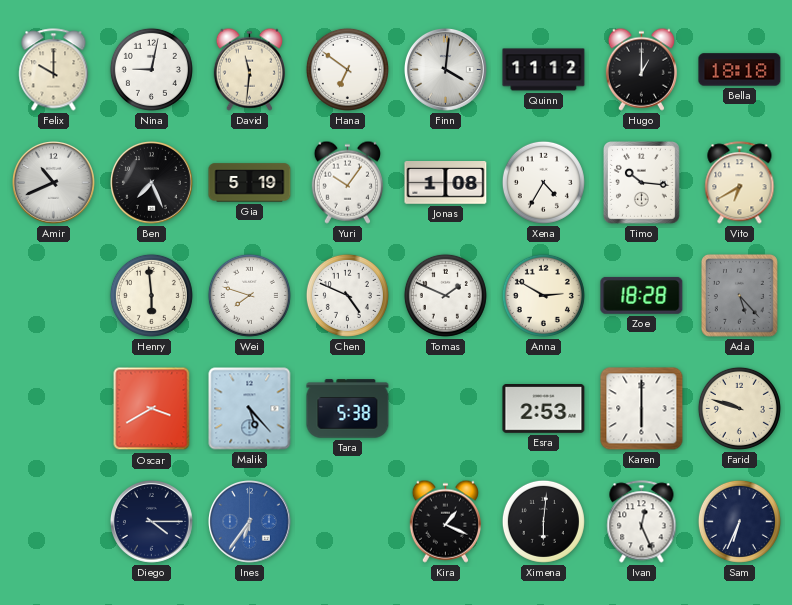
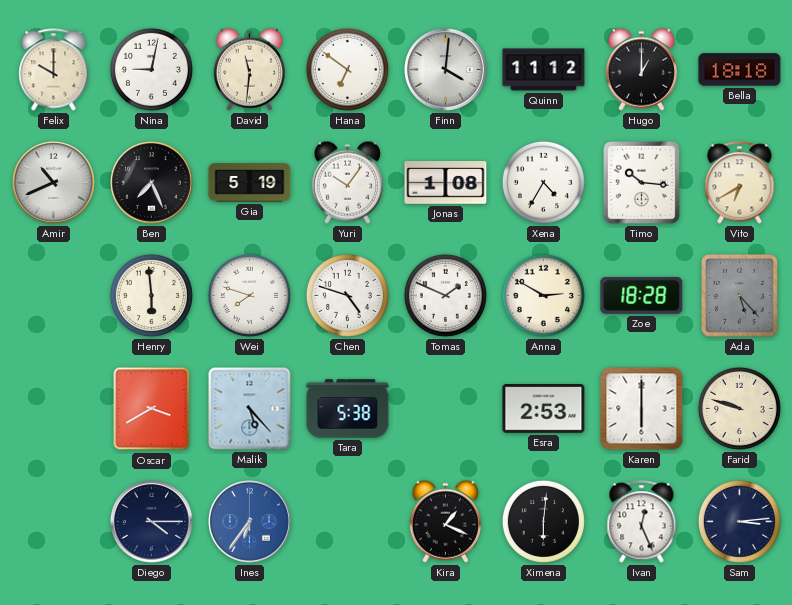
Chen: 4:49 -> 4:48 (347, 295)
Sam: 6:34 -> 3:14 (739, 521)
